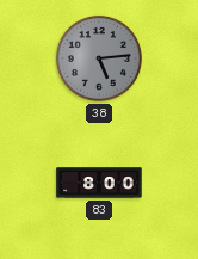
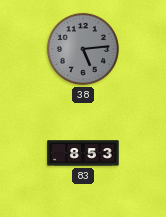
83: 8:00 -> 8:53 (83, 153)
